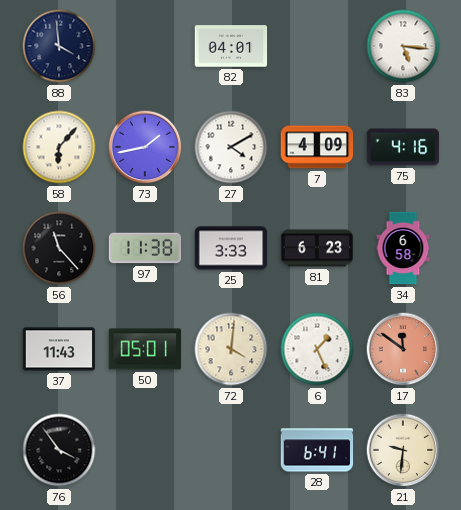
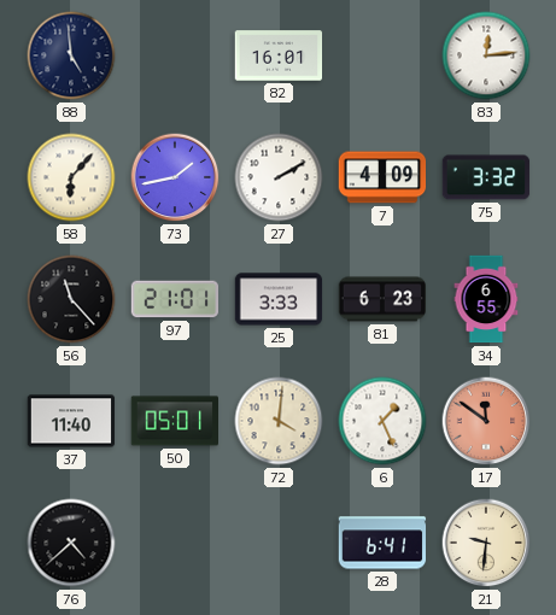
88: 3:59 -> 4:59 (71, 55)
82: 04:01 -> 16:01 (279, 55)
83: 5:16 -> 12:14 (486, 55)
27: 4:10 -> 2:10 (279, 177)
75: 4:16 -> 3:32 (486, 177)
97: 11:38 -> 21:01 (175, 299)
34: 6:58 -> 6:55 (486, 299)
37: 11:43 -> 11:40 (71, 421)
76: 3:54 -> 4:38 (71, 543)
